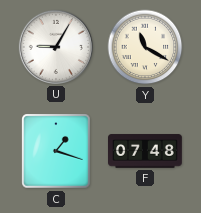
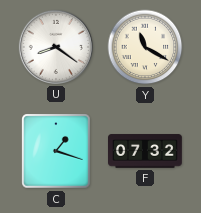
U: 9:05 -> 8:21 (56, 47)
F: 07:48 -> 07:32 (146, 151)
